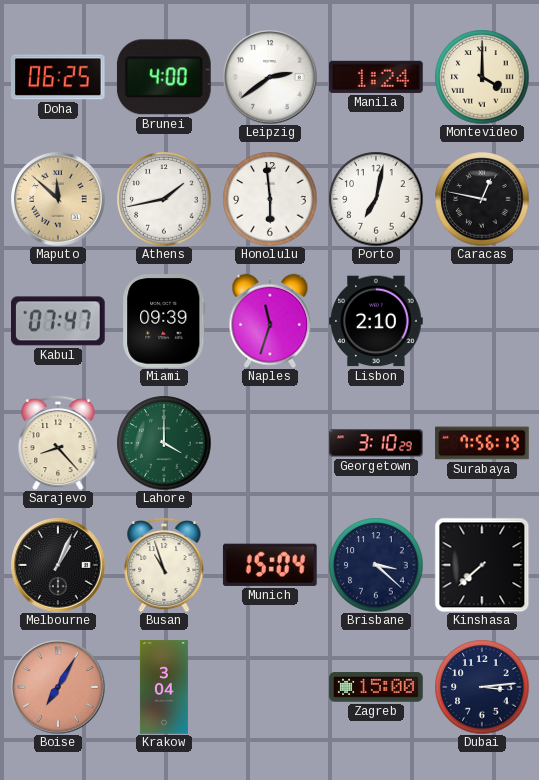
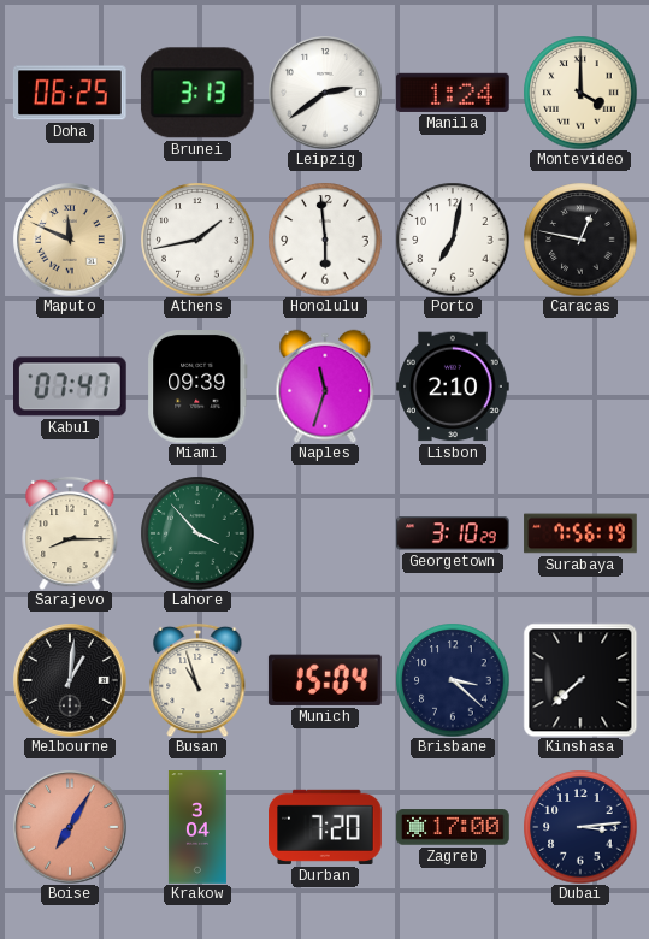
Brunei: 4:00 -> 3:13 (197, 93)
Maputo: 11:52 -> 11:49 (70, 240)
Sarajevo: 8:23 -> 8:15 (70, 533)
Lahore: 4:00 -> 3:53 (197, 533)
Melbourne: 1:04 -> 1:01 (70, 680)
Durban: none -> 7:20 (326, 827)
Zagreb: 15:00 -> 17:00 (453, 827)
